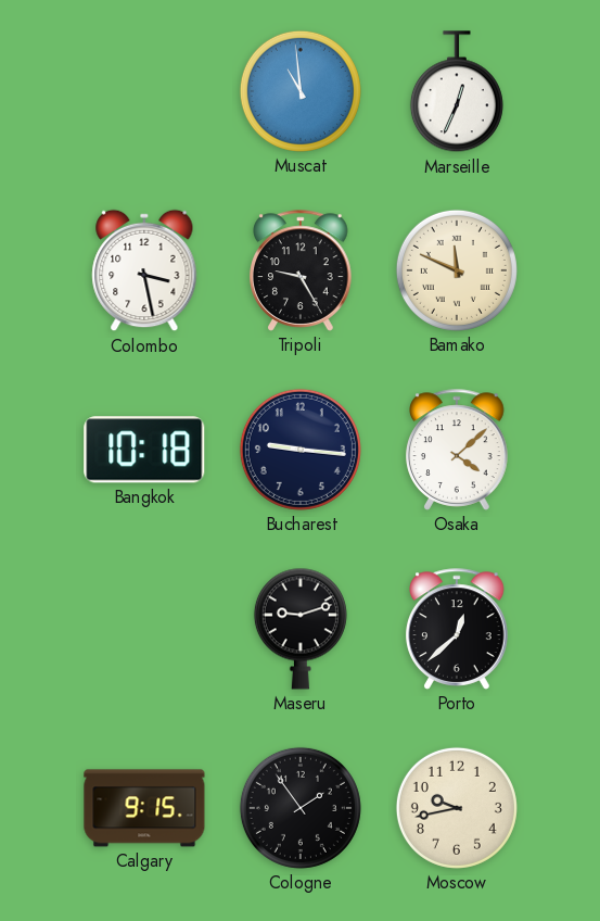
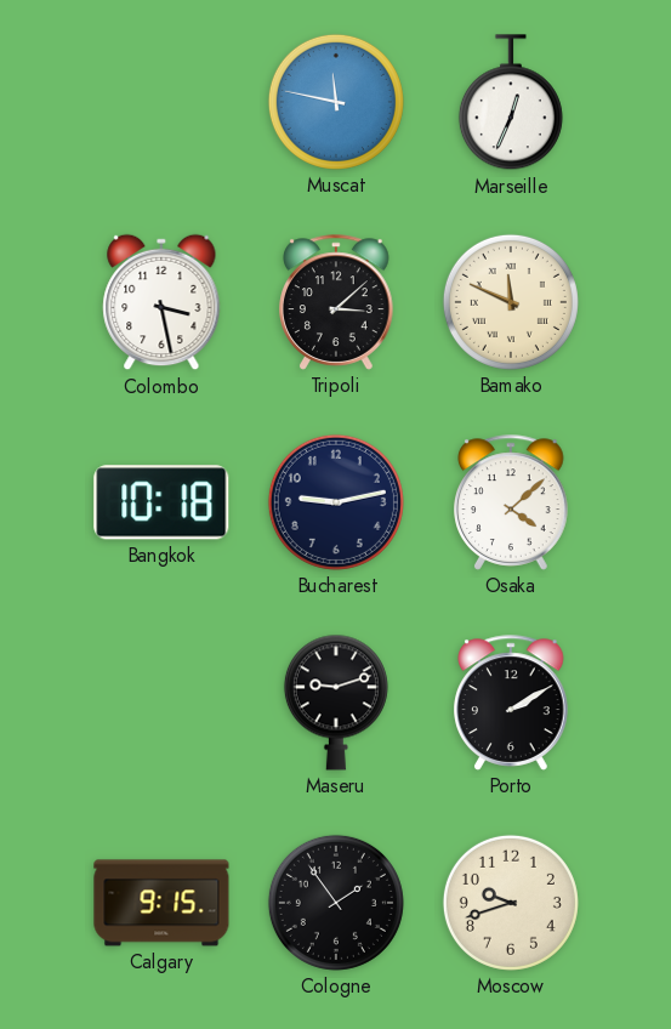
Muscat: 10:59 -> 11:47 (336, 102)
Tripoli: 9:25 -> 3:08 (336, 302)
Bucharest: 9:16 -> 9:13 (336, 502)
Porto: 12:38 -> 2:10 (511, 703)
Moscow: 9:43 -> 9:42 (511, 903)
